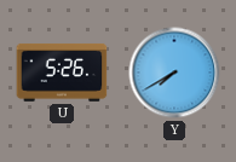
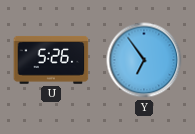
Y: 7:40 -> 6:54 (144, 60)
